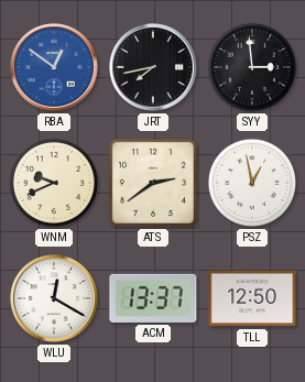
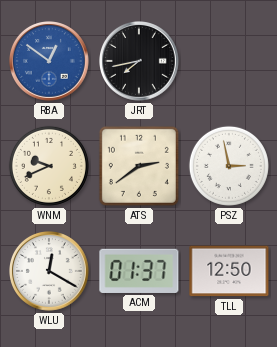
SYY: 2:59 -> none (252, 67)
PSZ: 12:58 -> 2:58 (229, 166)
ACM: 13:37 -> 01:37 (139, 271)
